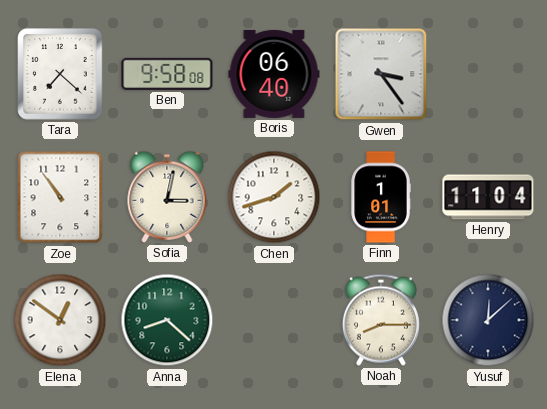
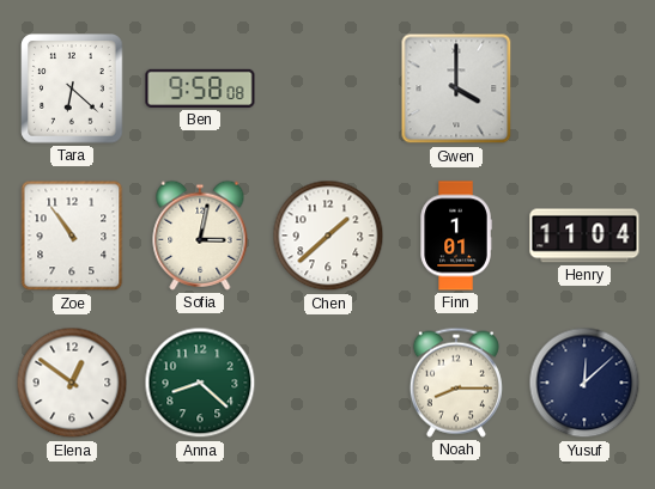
Tara: 7:22 -> 6:22 (72, 88)
Boris: 06:40 -> none (274, 74)
Gwen: 3:24 -> 4:00 (456, 88)
Chen: 1:42 -> 1:38 (328, 236)
